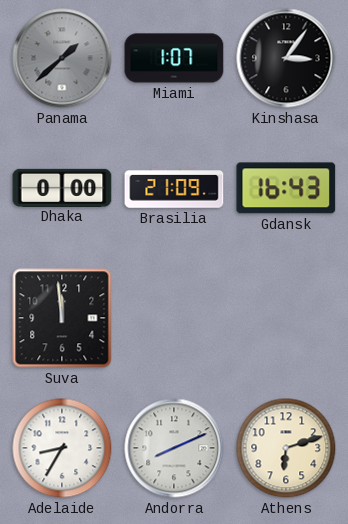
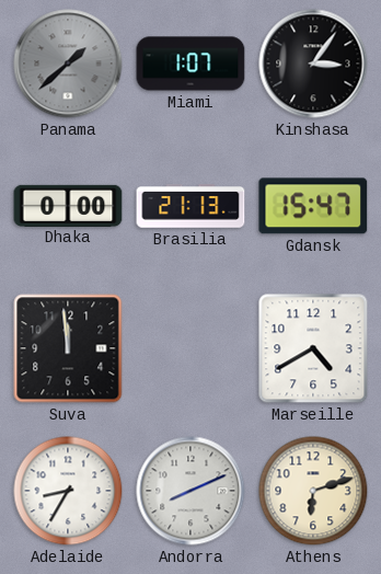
Brasilia: 21:09 -> 21:13 (190, 206)
Gdansk: 16:43 -> 15:47 (313, 206)
Marseille: none -> 4:40 (313, 348)
